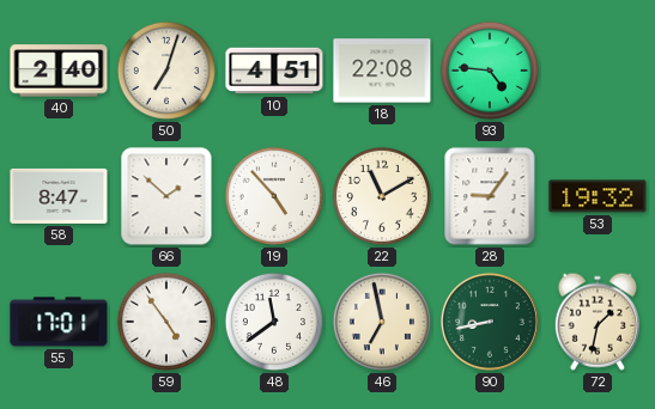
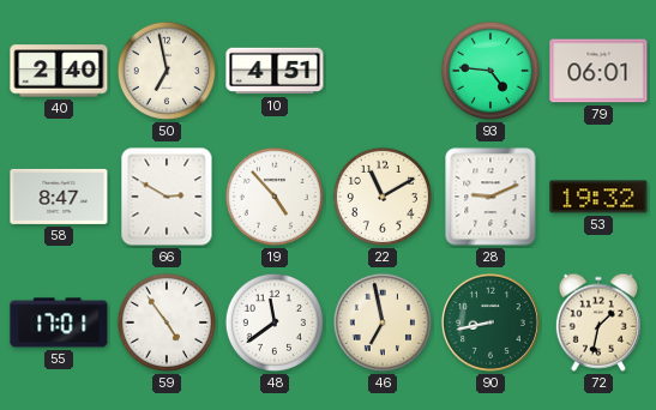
50: 7:03 -> 6:58 (167, 71)
18: 22:08 -> none (382, 71)
79: none -> 06:01 (598, 71)
66: 1:52 -> 2:50 (167, 197)
28: 9:06 -> 9:11 (491, 197)
